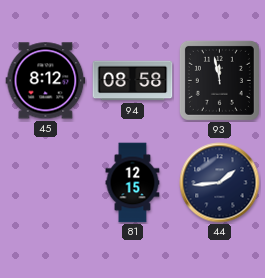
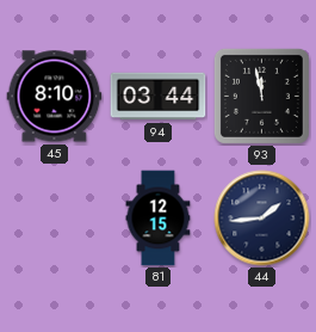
45: 8:12 -> 8:10 (55, 97)
94: 08:58 -> 03:44 (159, 97)
